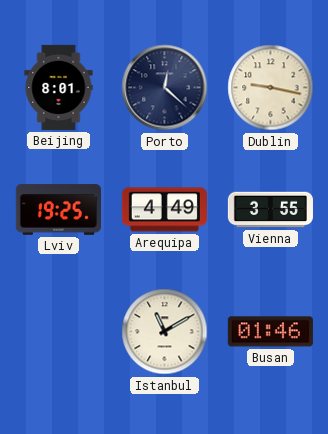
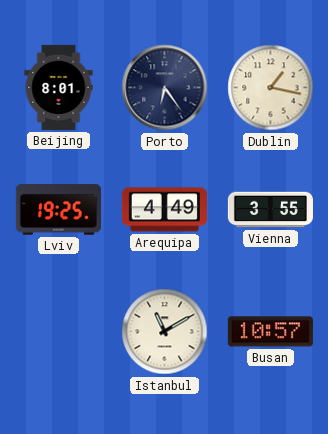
Porto: 12:22 -> 6:24 (165, 88)
Dublin: 9:17 -> 1:17 (271, 88)
Busan: 01:46 -> 10:57 (270, 332)
